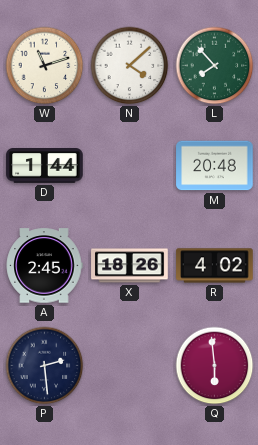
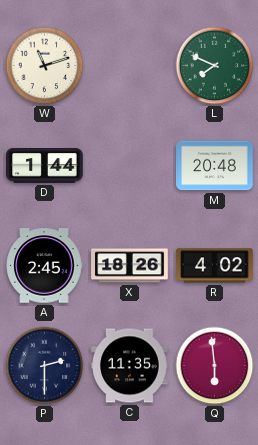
N: 4:08 -> none (130, 66)
L: 7:53 -> 7:49 (215, 66)
P: 2:29 -> 2:30 (45, 366)
C: none -> 11:35 (130, 366)
